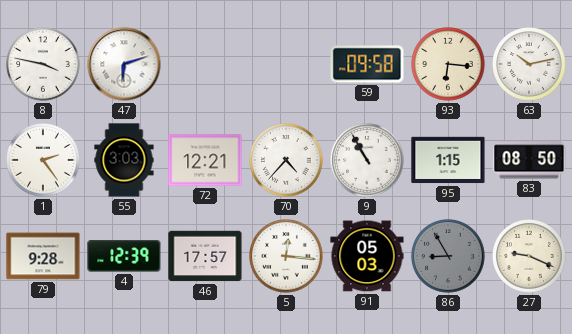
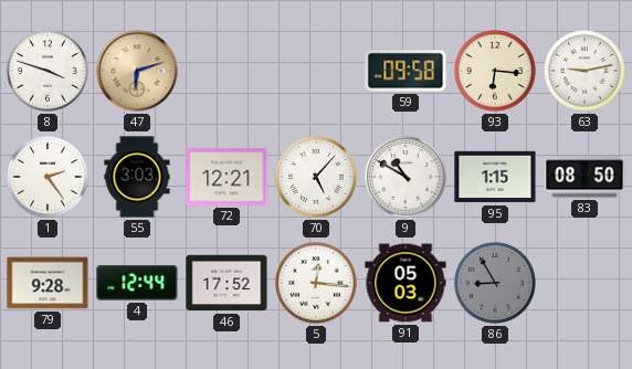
8: 3:47 -> 3:48 (48, 71)
47 dial: white -> champagne (137, 71)
63: 10:13 -> 9:13 (584, 71)
70: 4:37 -> 5:07 (316, 177)
9: 10:55 -> 10:50 (405, 177)
4: 12:39 -> 12:44 (137, 283)
46: 17:57 -> 17:52 (227, 283)
27: 9:19 -> none (529, 256)
